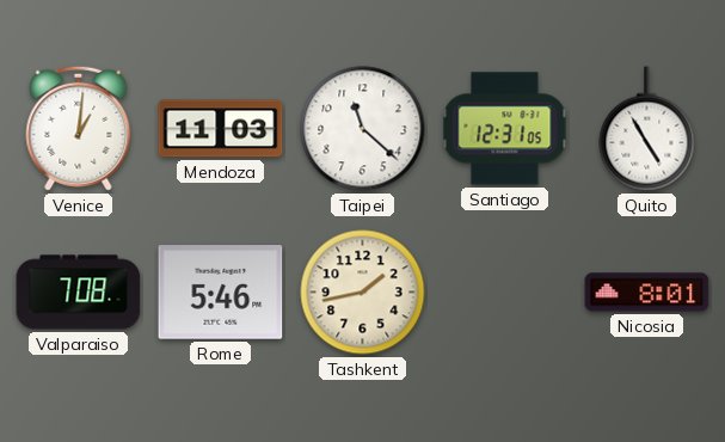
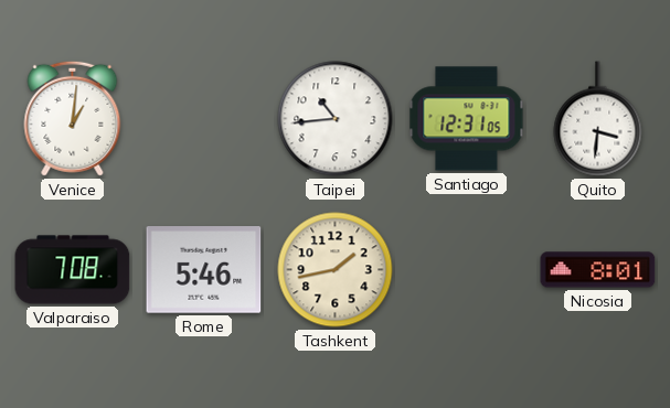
Mendoza: 11:03 -> none (221, 129)
Taipei: 11:22 -> 10:44 (336, 119)
Quito: 4:55 -> 3:31 (598, 119)
